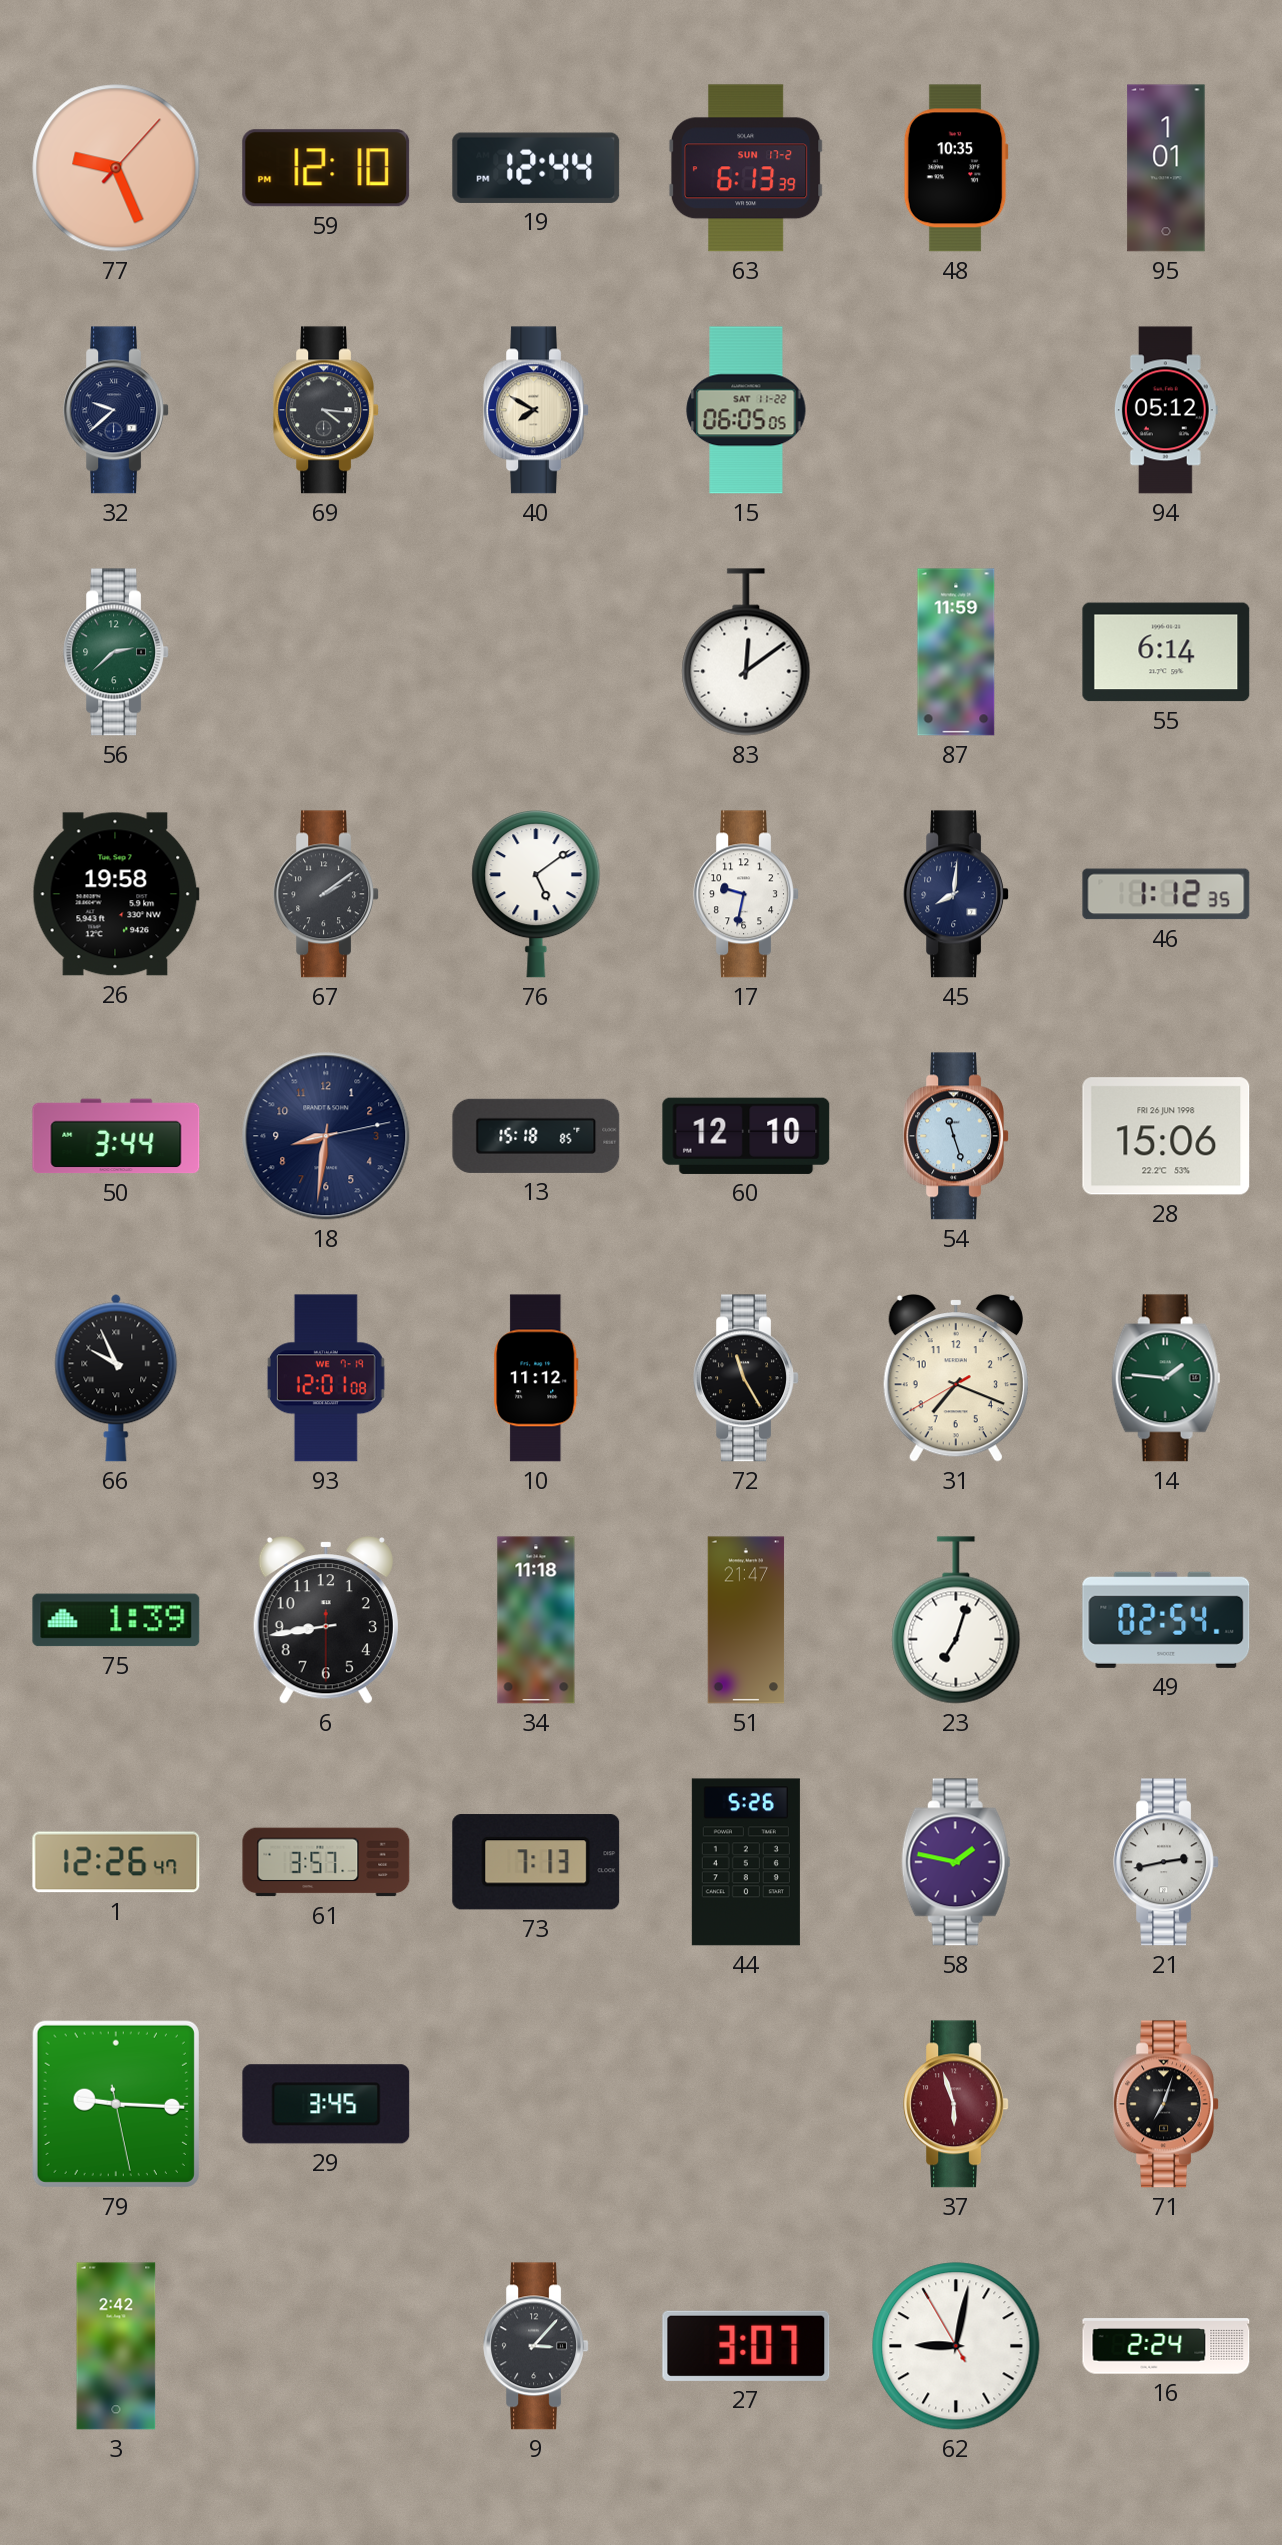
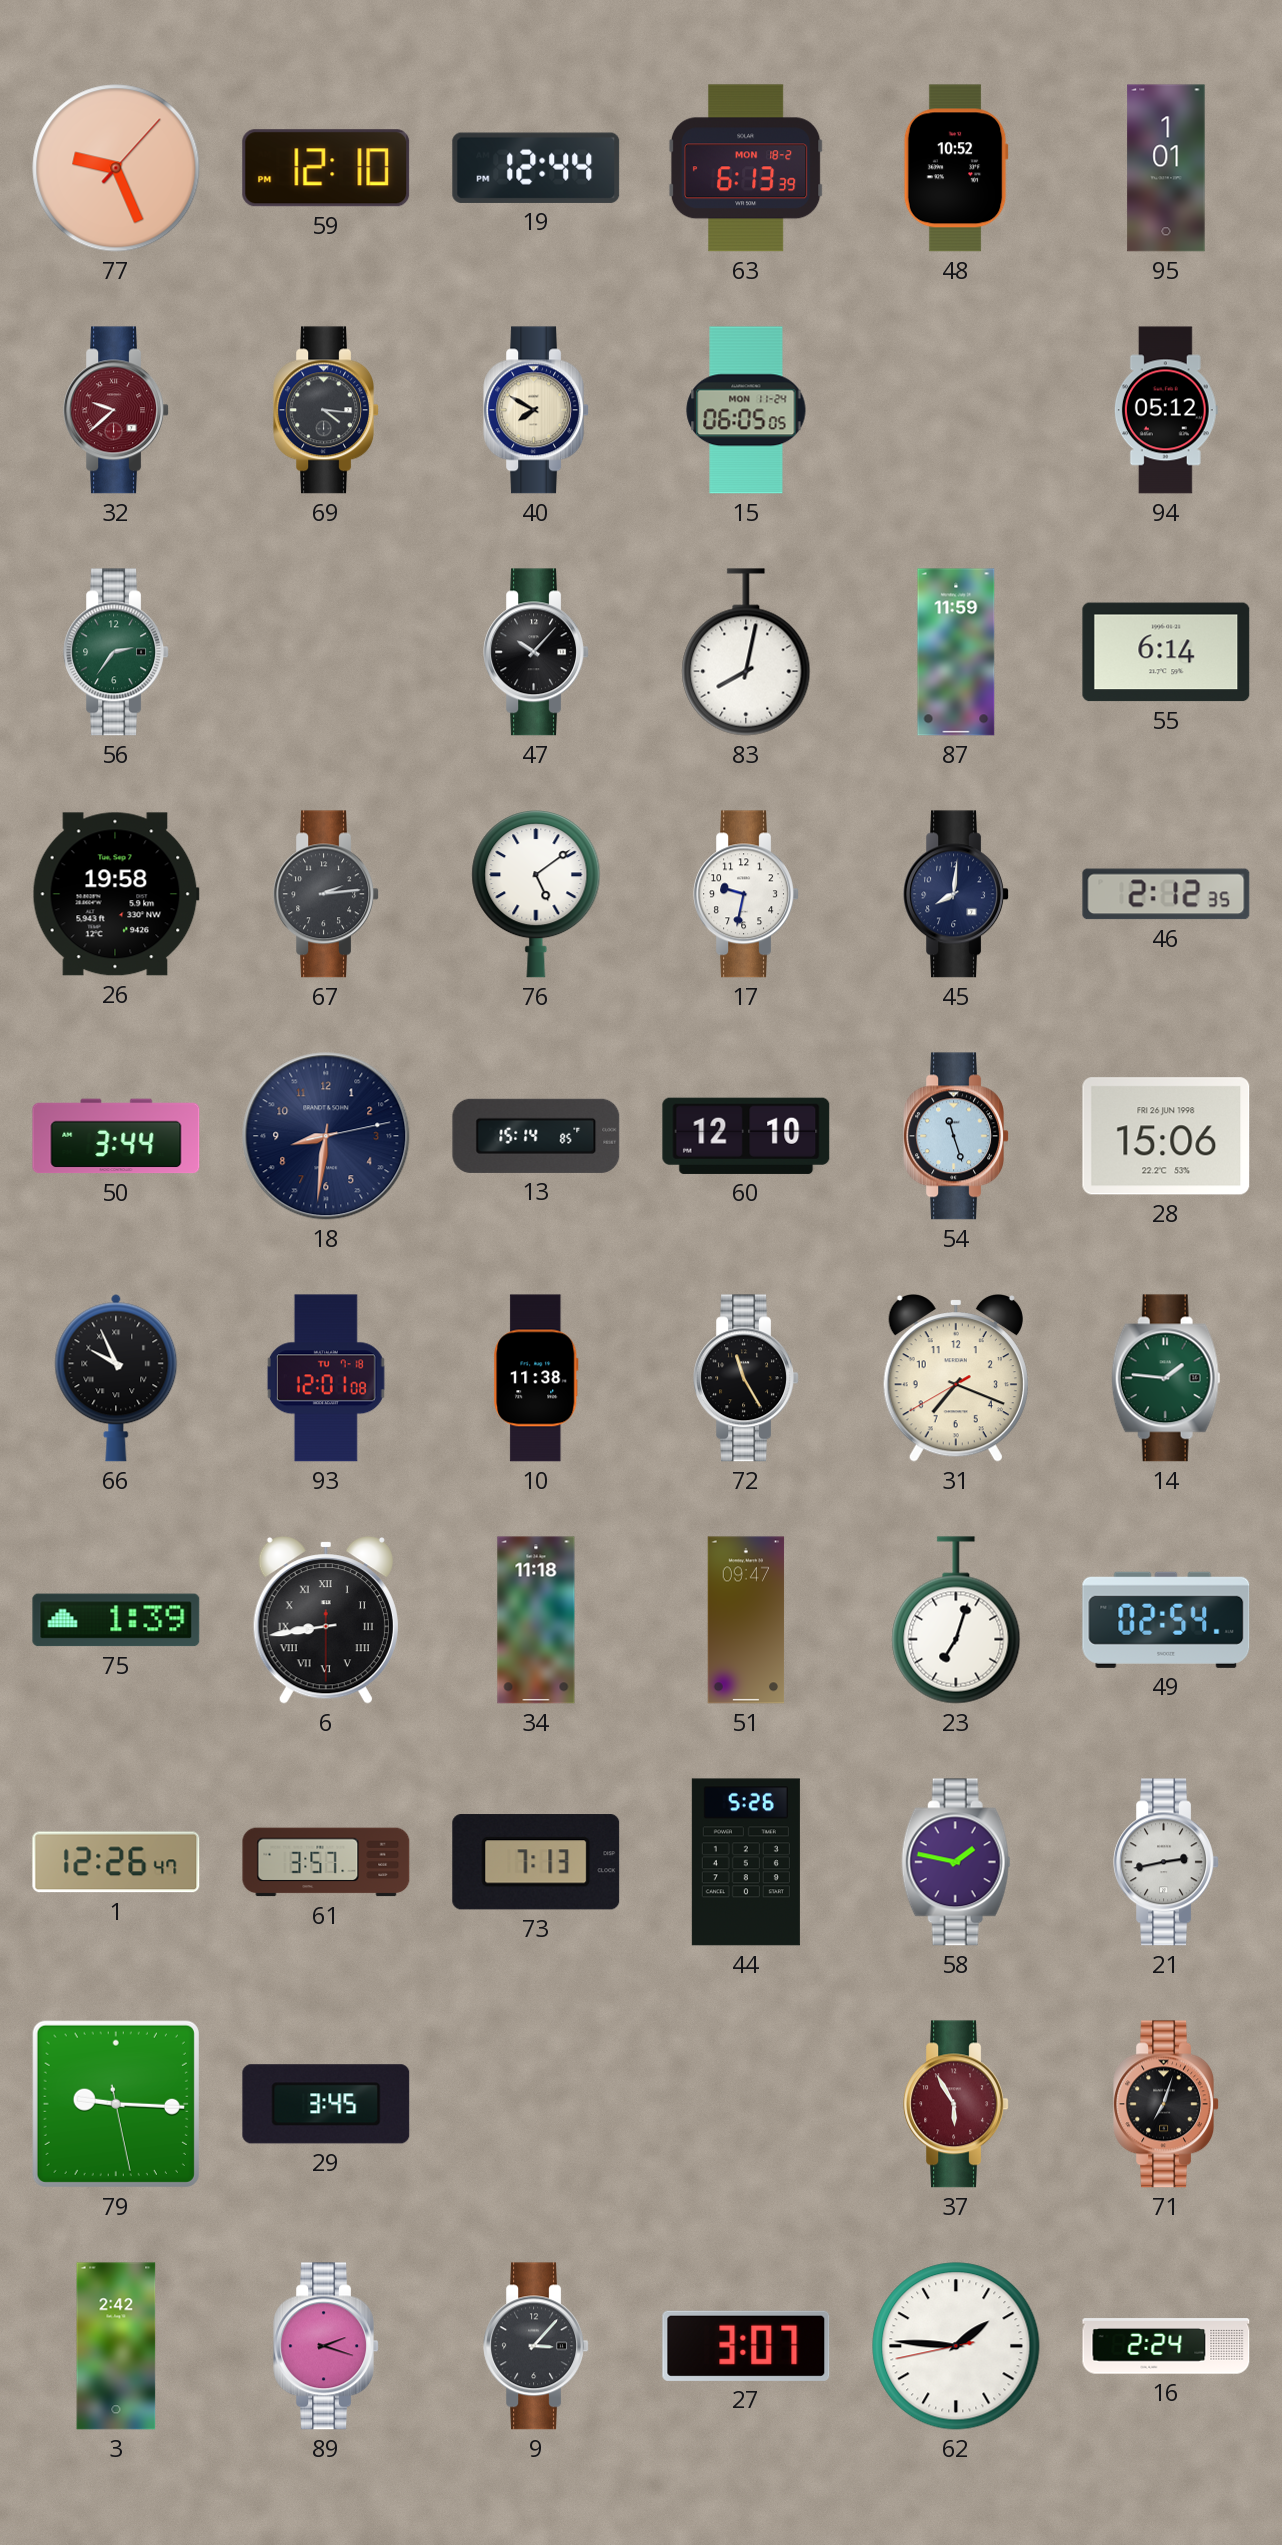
63 date: SUN 17-2 -> MON 18-2 (746, 168)
48: 10:35 -> 10:52 (956, 168)
32 dial: navy -> burgundy (116, 410)
15 date: SAT 11-22 -> MON 11-24 (746, 410)
56: 2:38 -> 2:36 (116, 652)
47: none -> 10:07 (536, 652)
83: 12:09 -> 8:02 (746, 652)
67: 2:09 -> 2:14 (326, 894)
46: 1:12 -> 2:12 (1166, 894)
13: 15:18 -> 15:14 (536, 1136)
93 date: WE 7-19 -> TU 7-18 (326, 1378)
10: 11:12 -> 11:38 (536, 1378)
6 numerals: Arabic -> Roman (326, 1621)
51: 21:47 -> 09:47 (746, 1620)
37: 5:57 -> 5:55 (956, 2104)
89: none -> 2:18 (326, 2346)
62: 9:01 -> 1:45 (956, 2346)
